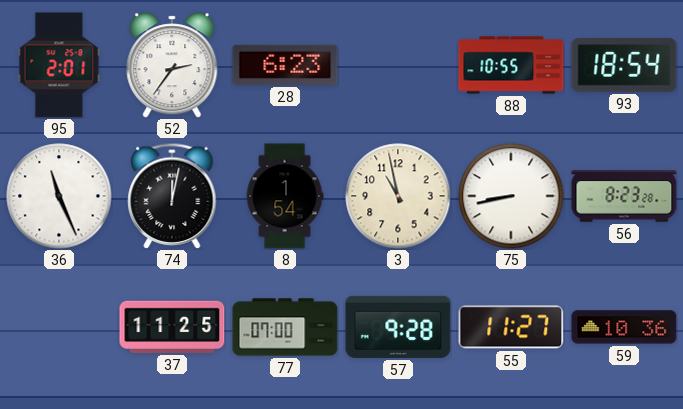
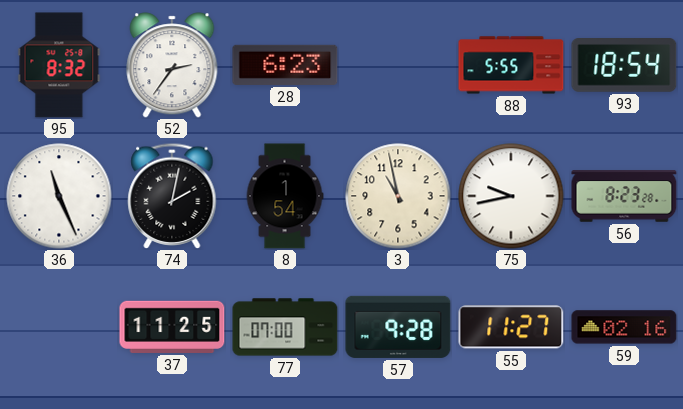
95: 2:01 -> 8:32 (59, 65)
88: 10:55 -> 5:55 (511, 65)
74: 12:02 -> 2:02 (172, 196)
75: 8:43 -> 9:43 (511, 196)
59: 10:36 -> 02:16 (624, 327)
